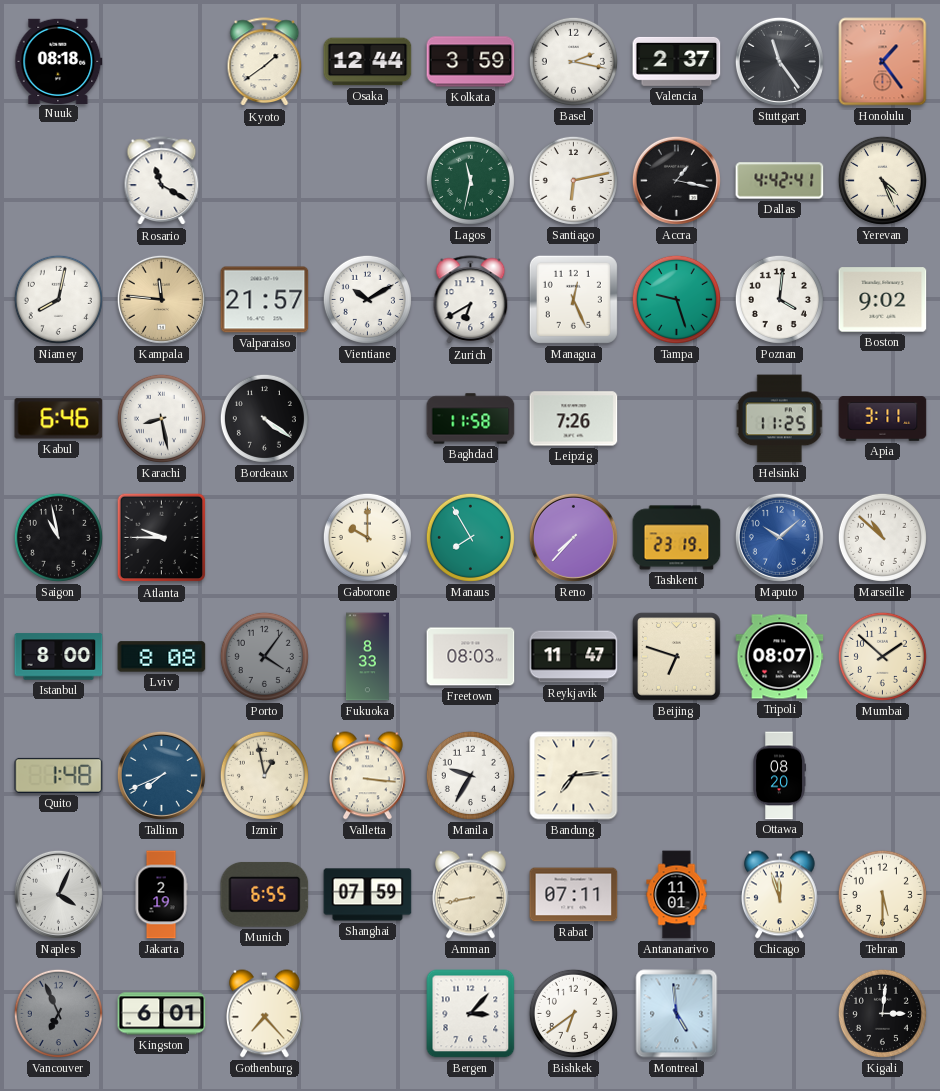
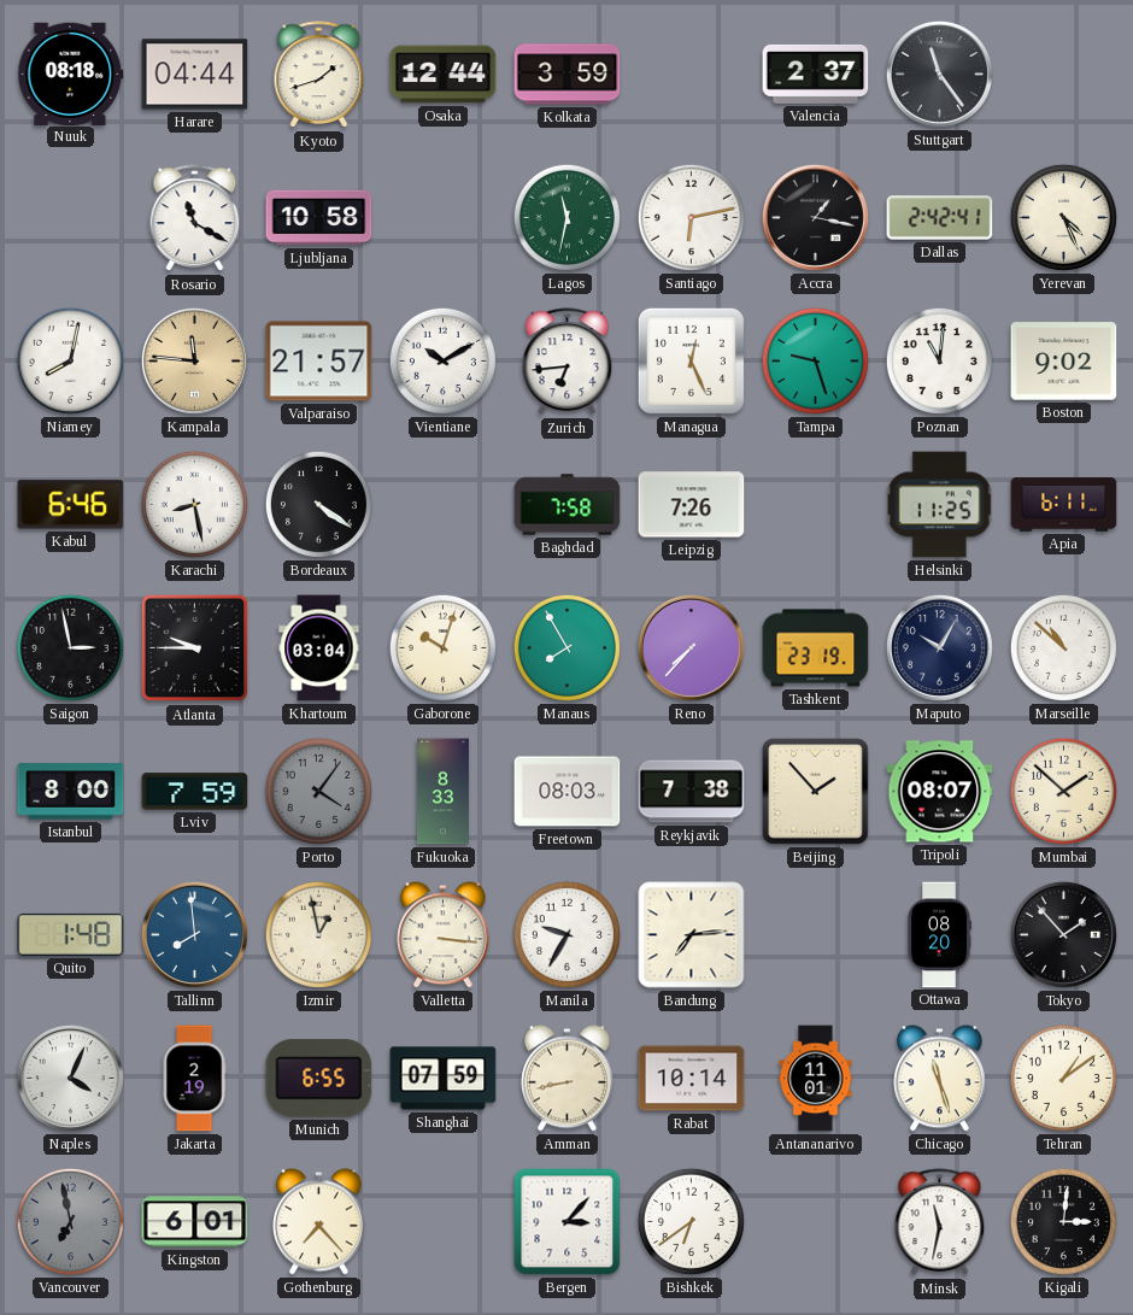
Harare: none -> 04:44 (195, 75)
Kyoto: 1:39 -> 1:42 (319, 75)
Basel: 2:17 -> none (573, 61)
Honolulu: 1:24 -> none (883, 62)
Ljubljana: none -> 10:58 (319, 218)
Dallas: 4:42 -> 2:42 (940, 218)
Zurich: 6:40 -> 6:44 (568, 362)
Poznan: 4:01 -> 11:01 (939, 360)
Baghdad: 11:58 -> 7:58 (568, 505)
Apia: 3:11 -> 6:11 (1064, 505)
Saigon: 10:58 -> 2:58 (70, 647)
Khartoum: none -> 03:04 (319, 648)
Gaborone: 10:00 -> 10:03 (442, 647)
Maputo: 10:08 -> 10:05 (939, 647)
Maputo dial: blue -> navy (939, 647)
Lviv: 8:08 -> 7:59 (195, 792)
Reykjavik: 11:47 -> 7:38 (692, 792)
Beijing: 6:48 -> 1:53 (816, 792)
Tallinn: 7:41 -> 7:59 (194, 934)
Tokyo: none -> 1:53 (1063, 934)
Rabat: 07:11 -> 10:14 (692, 1079)
Chicago: 11:57 -> 11:27 (940, 1079)
Tehran: 5:30 -> 1:09 (1063, 1078)
Vancouver: 6:56 -> 6:58 (70, 1221)
Montreal: 4:59 -> none (677, 1014)
Minsk: none -> 11:32 (940, 1222)
